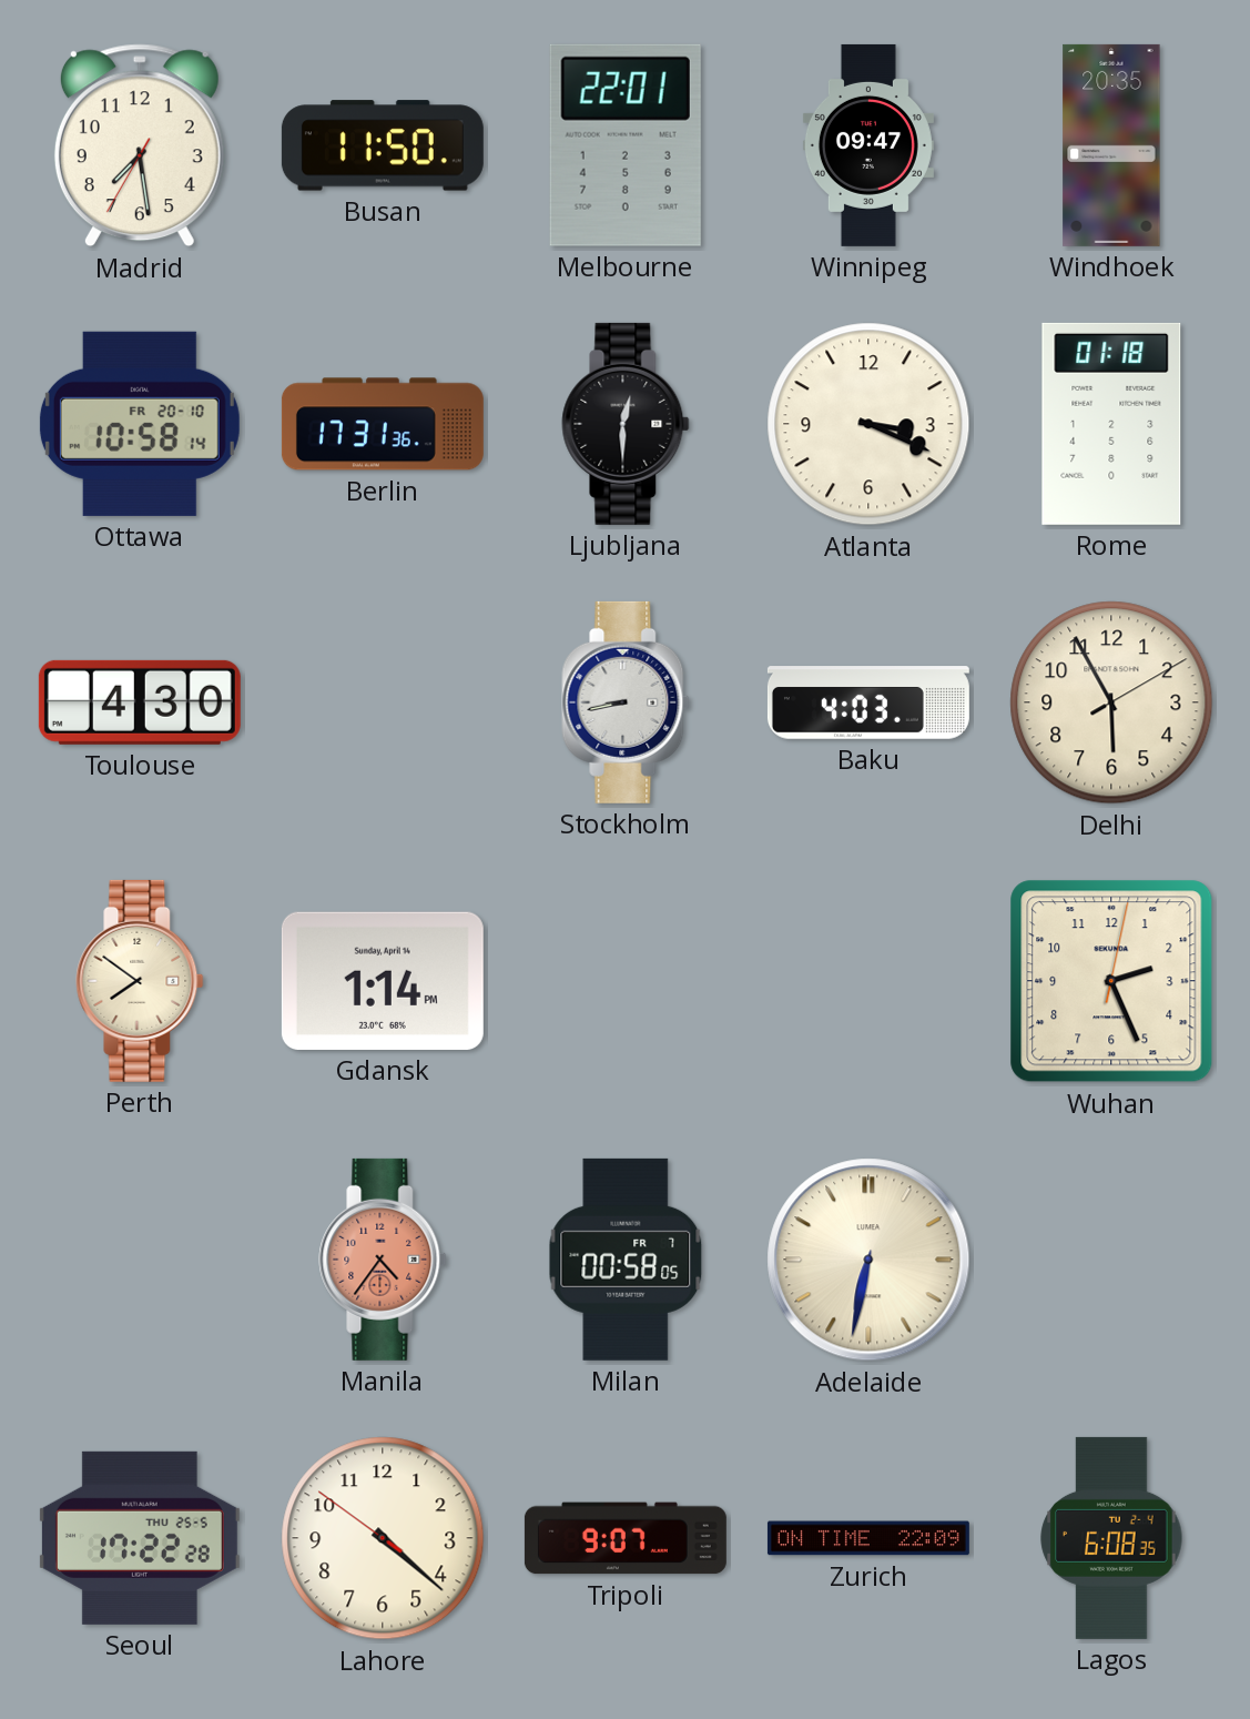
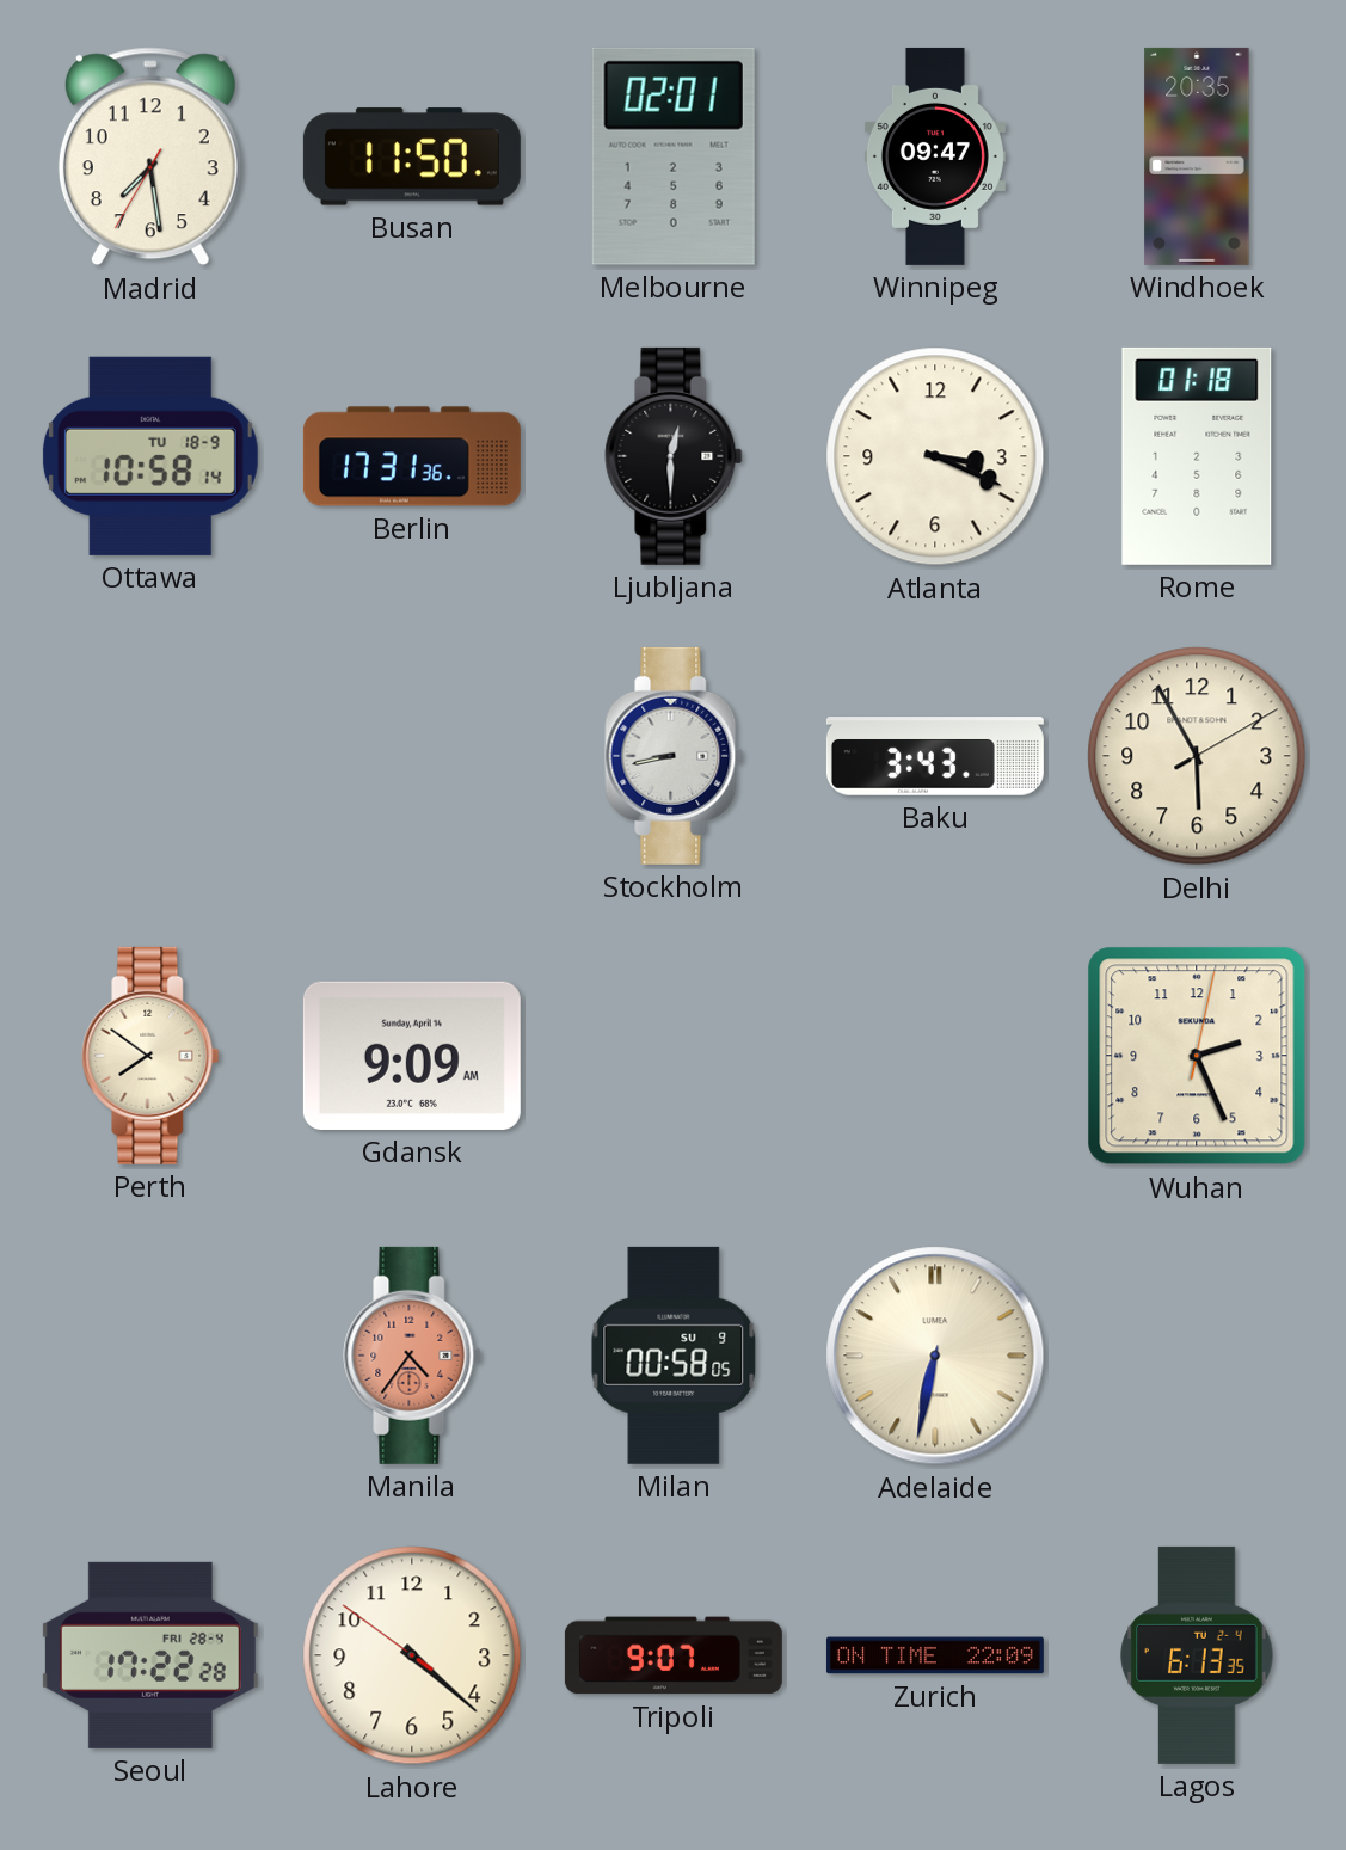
Melbourne: 22:01 -> 02:01 (674, 156)
Ottawa date: FR 20-10 -> TU 18-9 (150, 456)
Toulouse: 4:30 -> none (140, 702)
Baku: 4:03 -> 3:43 (935, 756)
Gdansk: 1:14 -> 9:09 (412, 1056)
Milan date: FR 7 -> SU 9 (674, 1356)
Seoul date: THU 25-5 -> FRI 28-4 (150, 1655)
Lagos: 6:08 -> 6:13 (1197, 1655)
